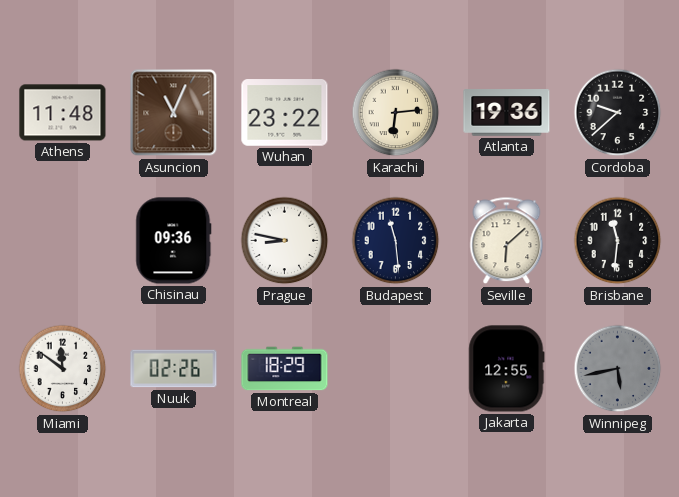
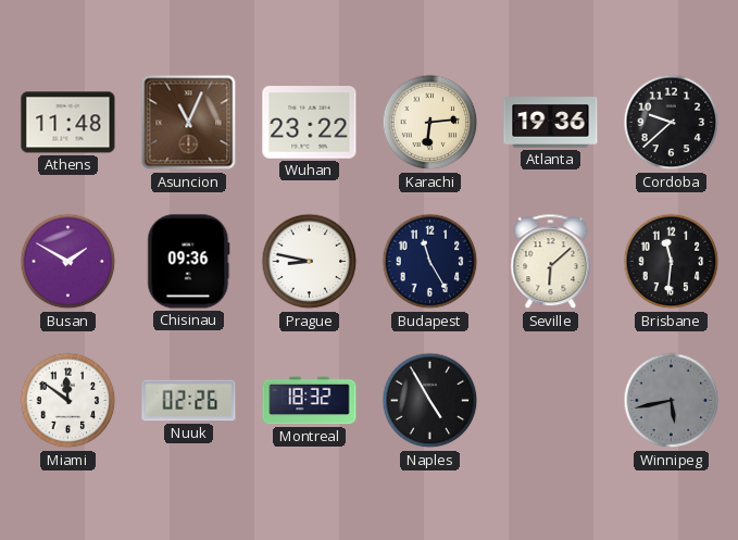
Busan: none -> 1:50 (68, 262)
Budapest: 11:29 -> 11:25 (430, 262)
Montreal: 18:29 -> 18:32 (310, 401)
Naples: none -> 4:55 (430, 401)
Jakarta: 12:55 -> none (507, 369)
